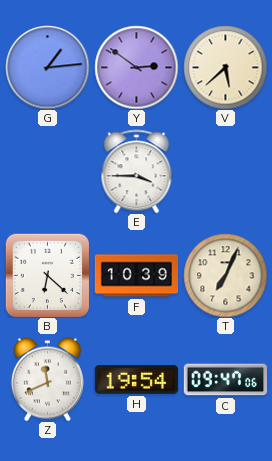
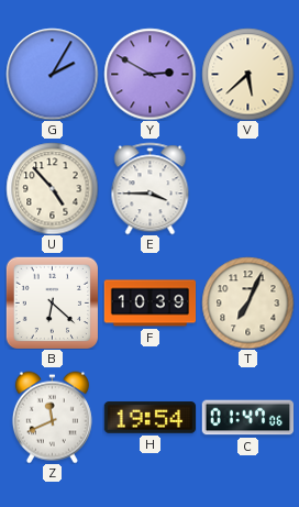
G: 1:14 -> 2:05 (52, 74)
Y: 2:51 -> 2:50 (149, 74)
U: none -> 4:53 (52, 188)
C: 09:47 -> 01:47 (247, 418)
